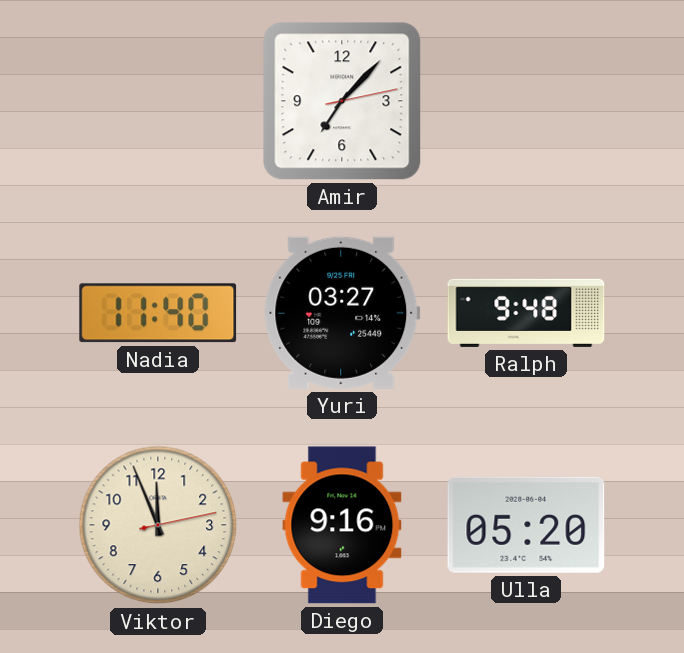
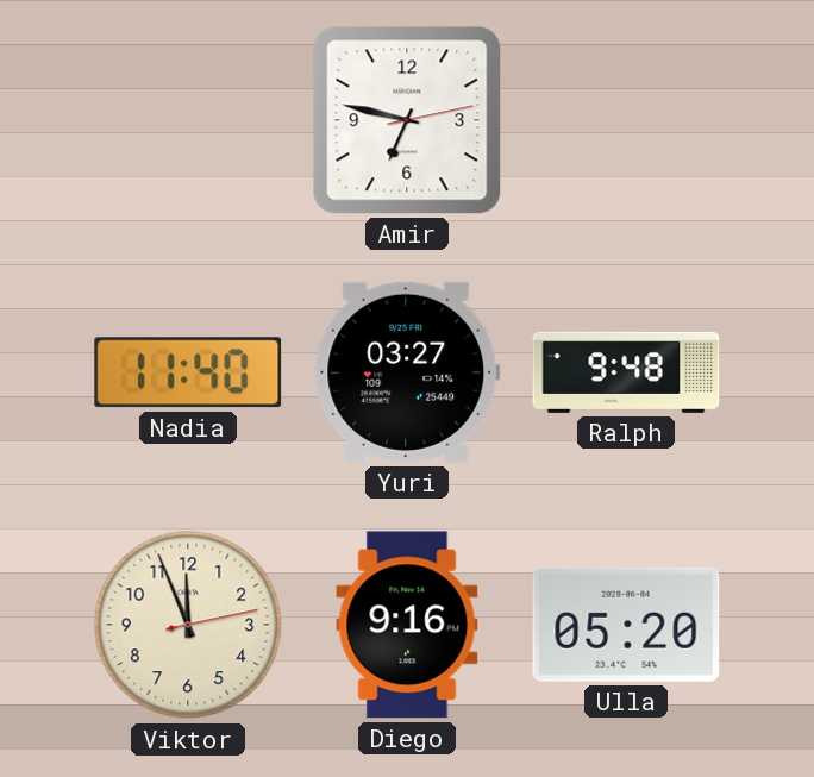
Amir: 7:07 -> 6:47 (407, 120)
